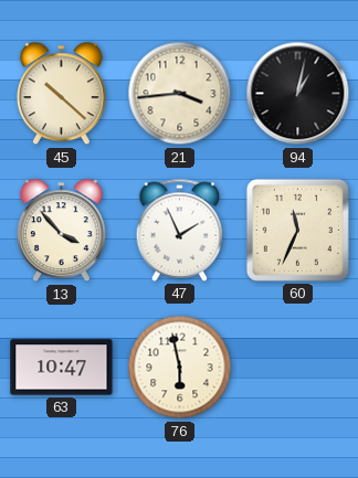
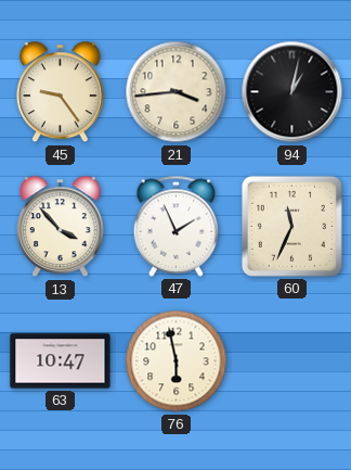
45: 10:22 -> 9:24 (60, 92)
